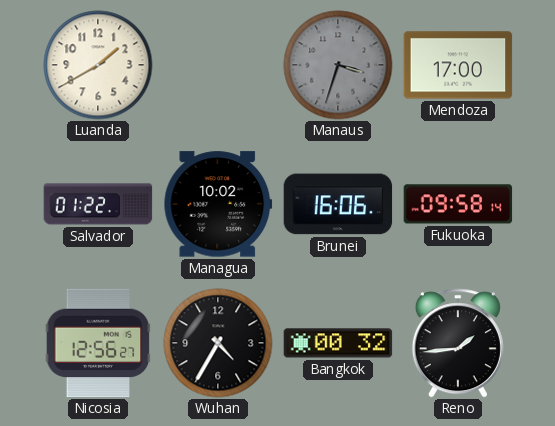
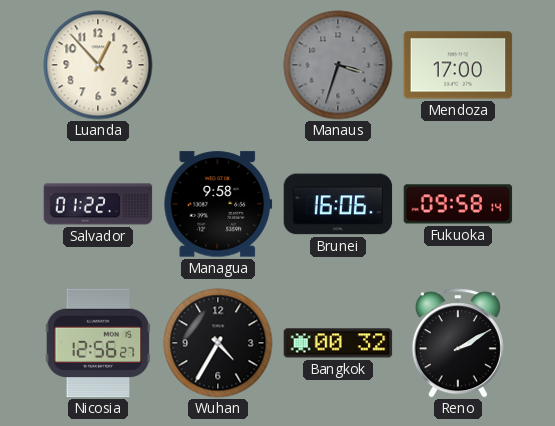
Luanda: 1:40 -> 12:53 (98, 65)
Managua: 10:02 -> 9:58 (218, 204)
Reno: 1:44 -> 2:10 (458, 343)
